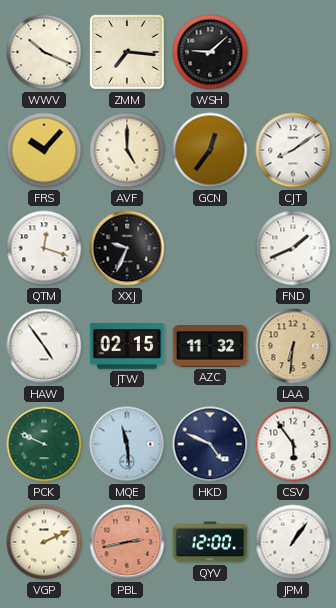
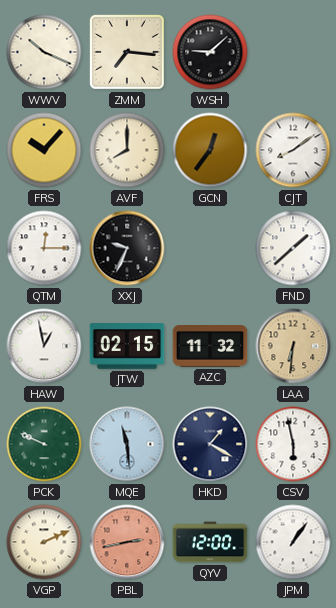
AVF: 5:00 -> 8:00 (127, 150)
QTM: 12:18 -> 12:15 (44, 248)
FND: 1:41 -> 1:38 (293, 248)
HAW: 4:54 -> 12:58 (44, 346)
HKD: 4:49 -> 1:20 (210, 444)
CSV: 5:54 -> 5:58 (293, 444)
